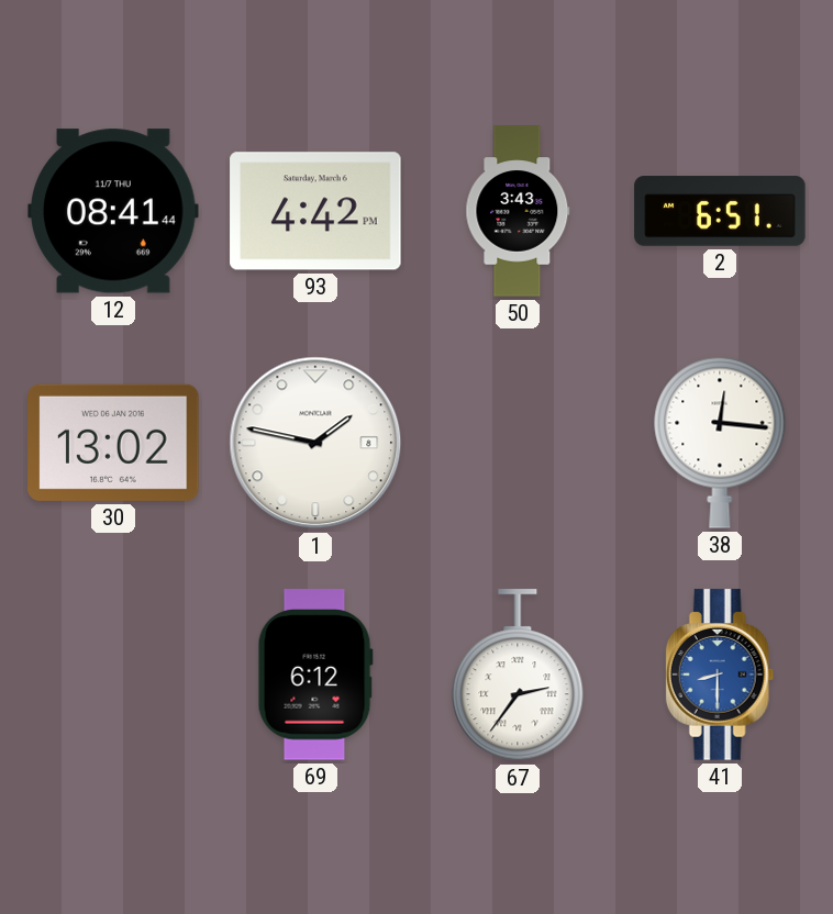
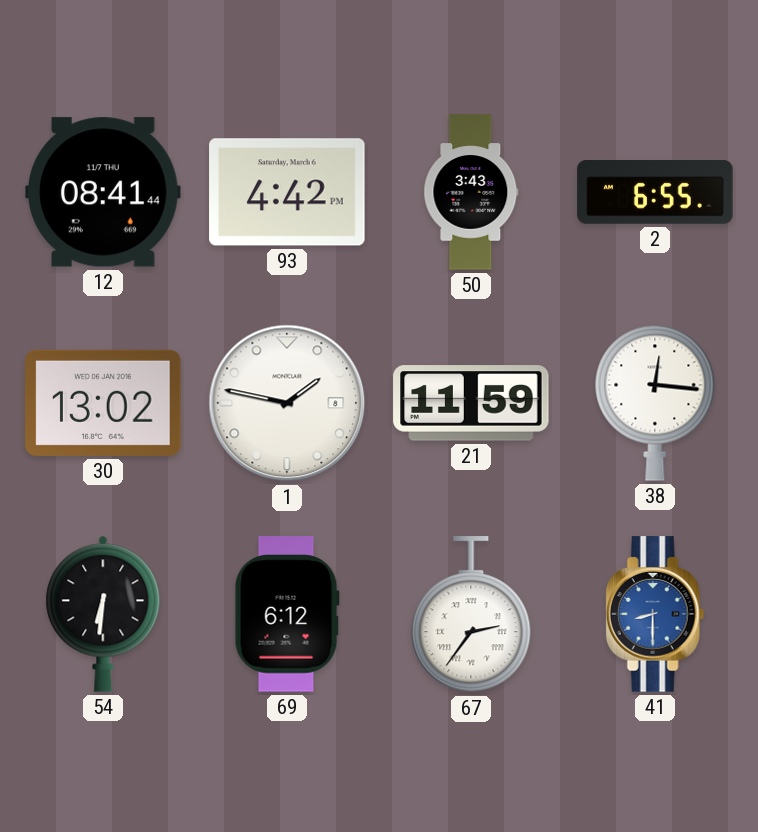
2: 6:51 -> 6:55 (655, 192)
21: none -> 11:59 (471, 403)
54: none -> 6:31 (103, 614)
